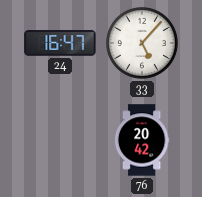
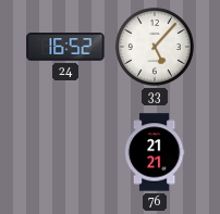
24: 16:47 -> 16:52 (65, 47)
76: 20:42 -> 21:21 (155, 152)
